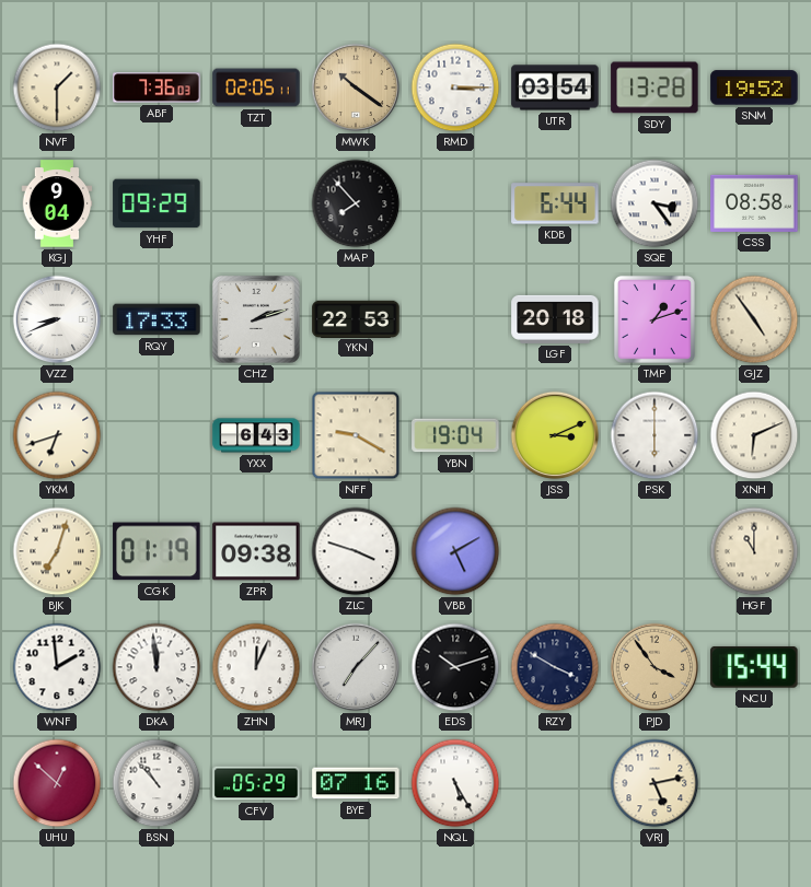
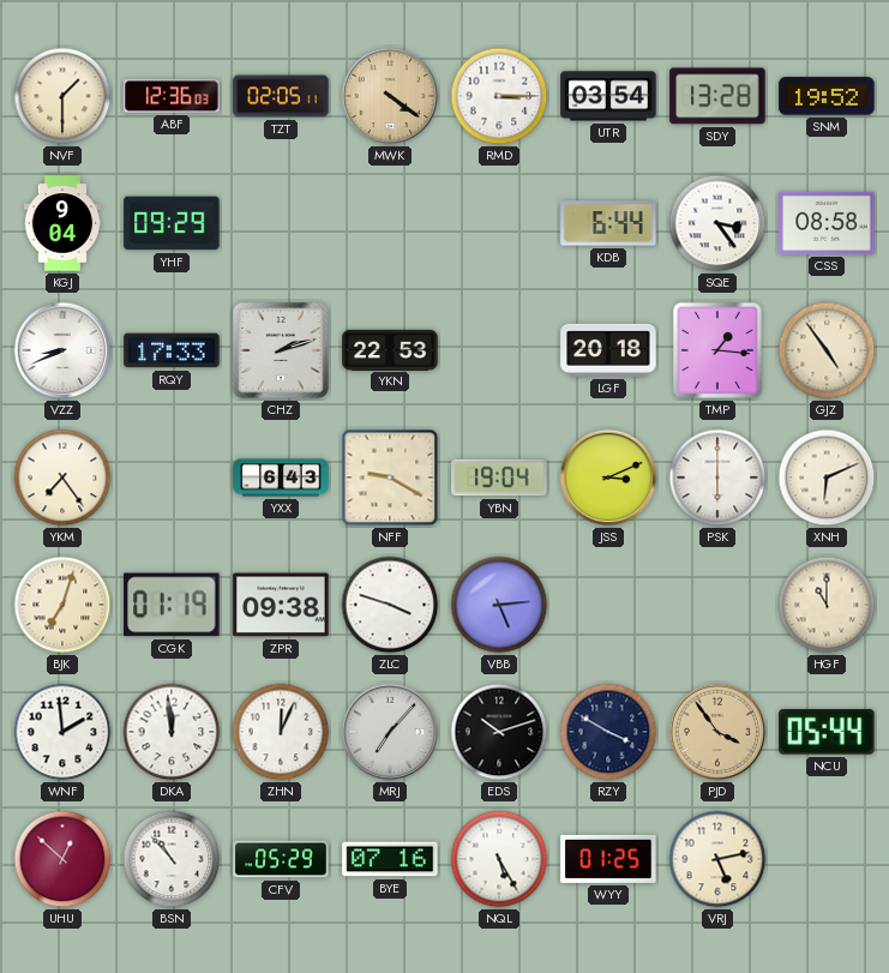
ABF: 7:36 -> 12:36 (172, 96)
MWK: 10:21 -> 4:21 (390, 96)
MAP: 7:53 -> none (356, 203)
TMP: 1:12 -> 1:16 (717, 350)
YKM: 6:42 -> 7:24 (62, 478)
VBB: 5:10 -> 5:14 (499, 605)
NCU: 15:44 -> 05:44 (827, 733)
WYY: none -> 01:25 (608, 859)
